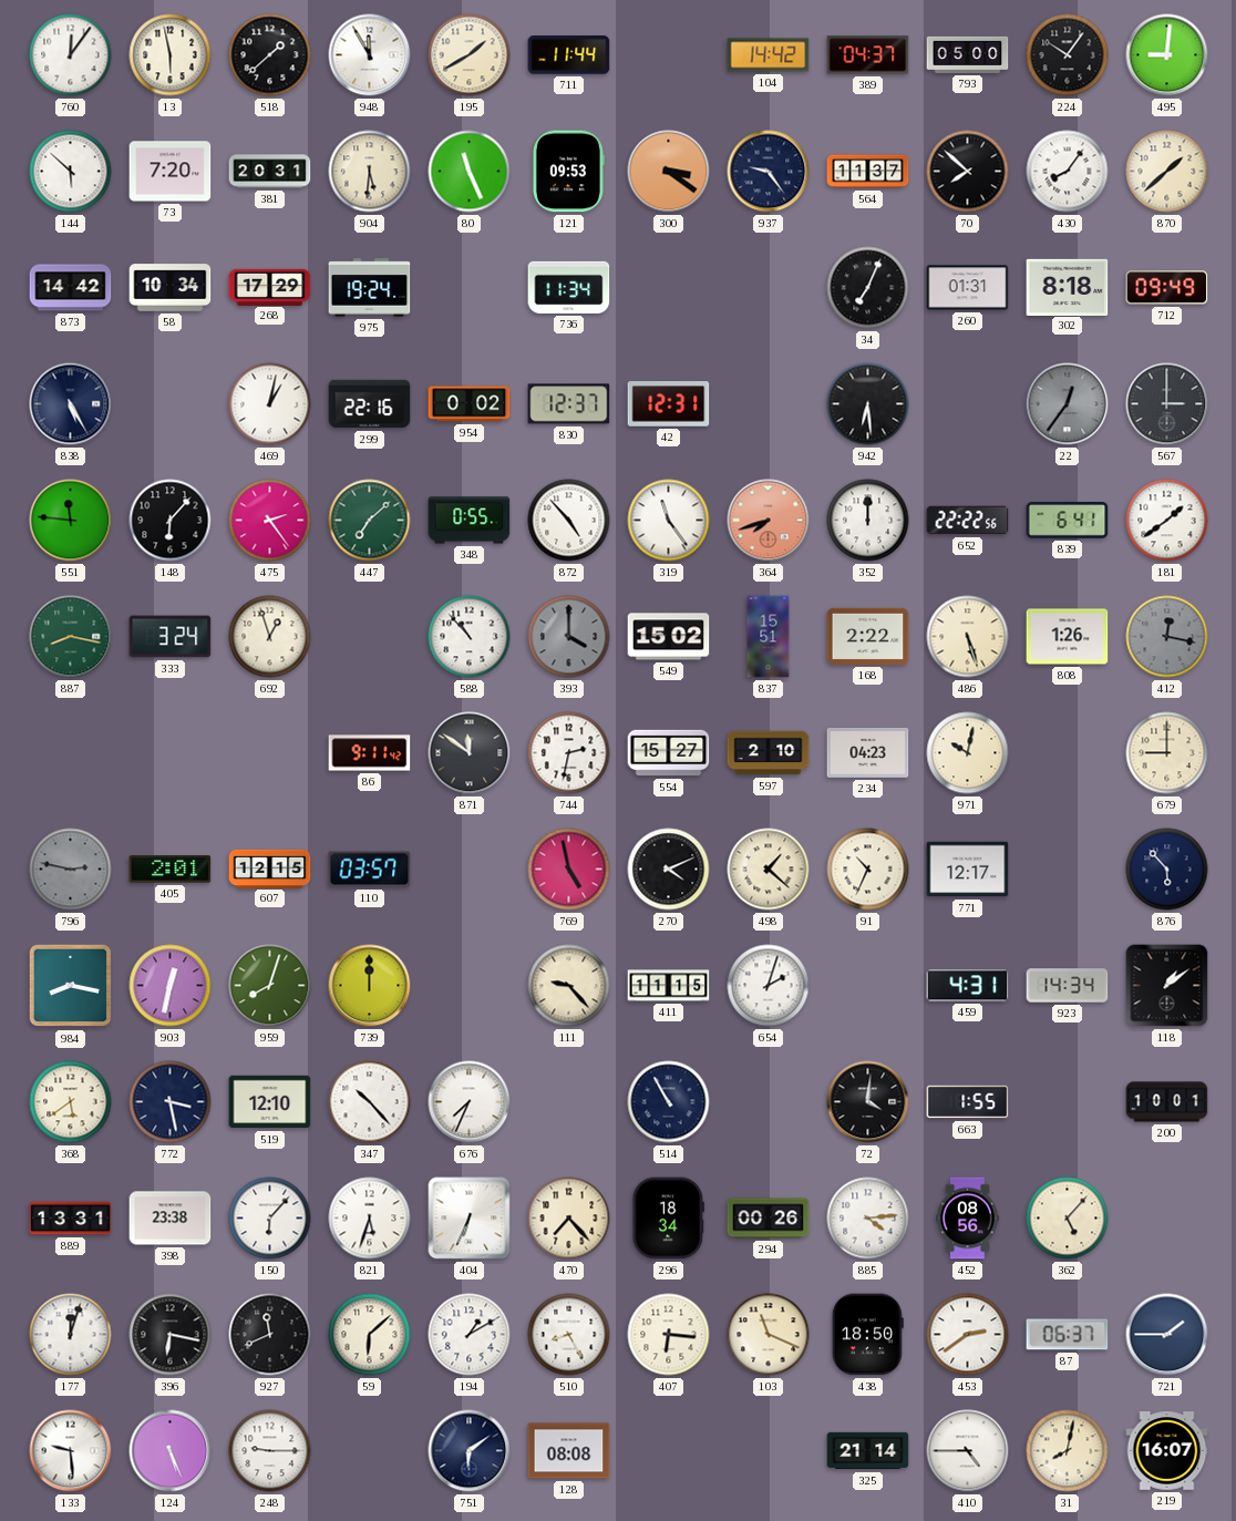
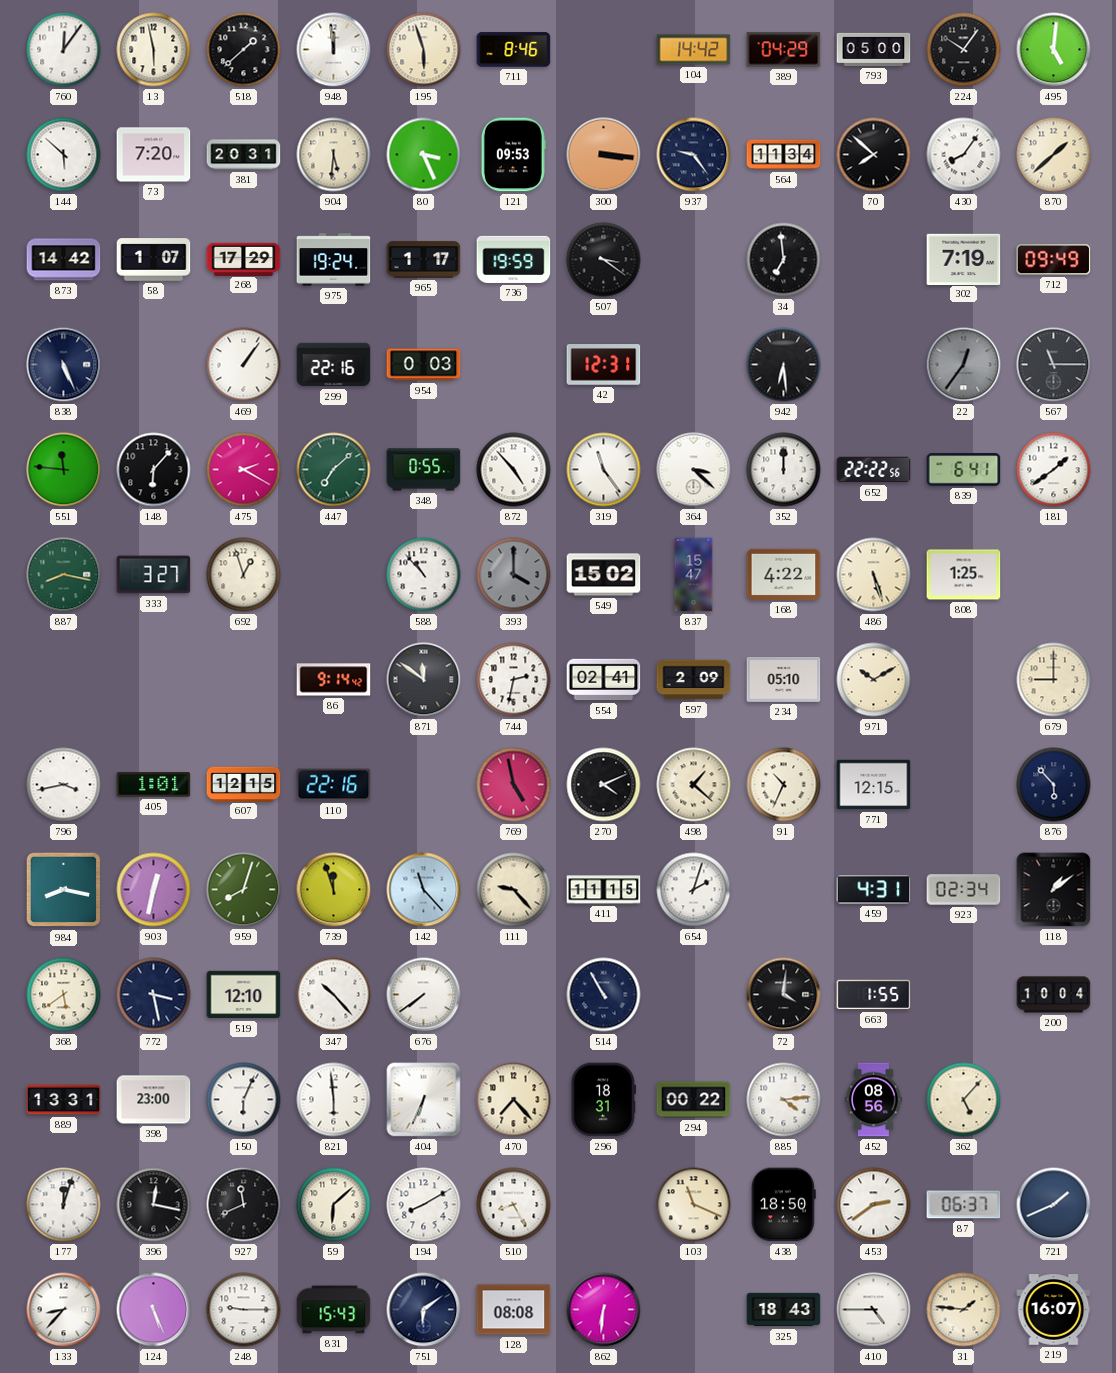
948: 11:55 -> 11:59 (334, 50)
195: 1:40 -> 5:57 (424, 50)
711: 11:44 -> 8:46 (514, 50)
389: 04:37 -> 04:29 (784, 50)
495: 9:01 -> 5:01 (1054, 50)
80: 11:26 -> 3:26 (424, 155)
300: 3:21 -> 3:16 (604, 155)
564: 11:37 -> 11:34 (784, 155)
58: 10:34 -> 1:07 (154, 260)
965: none -> 1:17 (424, 260)
736: 11:34 -> 19:59 (514, 259)
507: none -> 3:21 (604, 260)
34: 7:04 -> 6:59 (784, 260)
260: 01:31 -> none (968, 288)
302: 8:18 -> 7:19 (964, 259)
838: 5:25 -> 5:26 (64, 365)
469: 1:02 -> 1:06 (244, 365)
954: 0:02 -> 0:03 (424, 365)
830: 12:37 -> none (569, 404)
567: 3:00 -> 11:15 (1054, 365)
475: 2:24 -> 2:20 (244, 470)
364: 7:42 -> 3:22 (694, 470)
364 dial: salmon -> white (694, 470)
333: 3:24 -> 3:27 (154, 575)
837: 15:51 -> 15:47 (694, 575)
168: 2:22 -> 4:22 (784, 574)
808: 1:26 -> 1:25 (964, 575)
412: 12:17 -> none (1167, 637)
86: 9:11 -> 9:14 (334, 680)
554: 15:27 -> 02:41 (604, 680)
597: 2:10 -> 2:09 (694, 680)
234: 04:23 -> 05:10 (784, 680)
971: 10:02 -> 10:10 (874, 680)
796: 2:47 -> 3:43 (64, 785)
796 dial: grey -> white (64, 785)
405: 2:01 -> 1:01 (154, 785)
110: 03:57 -> 22:16 (334, 785)
771: 12:17 -> 12:15 (874, 785)
739: 12:00 -> 11:57 (334, 890)
142: none -> 11:23 (424, 890)
923: 14:34 -> 02:34 (964, 890)
676: 7:34 -> 7:39 (424, 995)
200: 10:01 -> 10:04 (1054, 995)
398: 23:38 -> 23:00 (154, 1100)
150: 6:07 -> 6:04 (244, 1100)
821: 5:33 -> 5:59 (334, 1100)
296: 18:34 -> 18:31 (603, 1100)
294: 00:26 -> 00:22 (694, 1100)
396: 6:17 -> 12:17 (154, 1205)
194: 1:10 -> 8:10 (424, 1205)
407: 6:16 -> none (669, 1335)
721: 1:45 -> 1:41 (1054, 1205)
133: 9:29 -> 8:37 (64, 1310)
831: none -> 15:43 (334, 1310)
862: none -> 6:31 (604, 1310)
325: 21:14 -> 18:43 (784, 1310)
31: 8:02 -> 1:46 (964, 1310)
